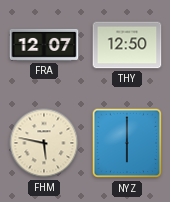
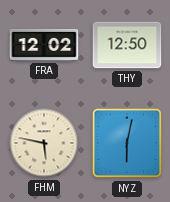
FRA: 12:07 -> 12:02 (44, 45)
NYZ: 6:00 -> 6:02 (127, 143)
